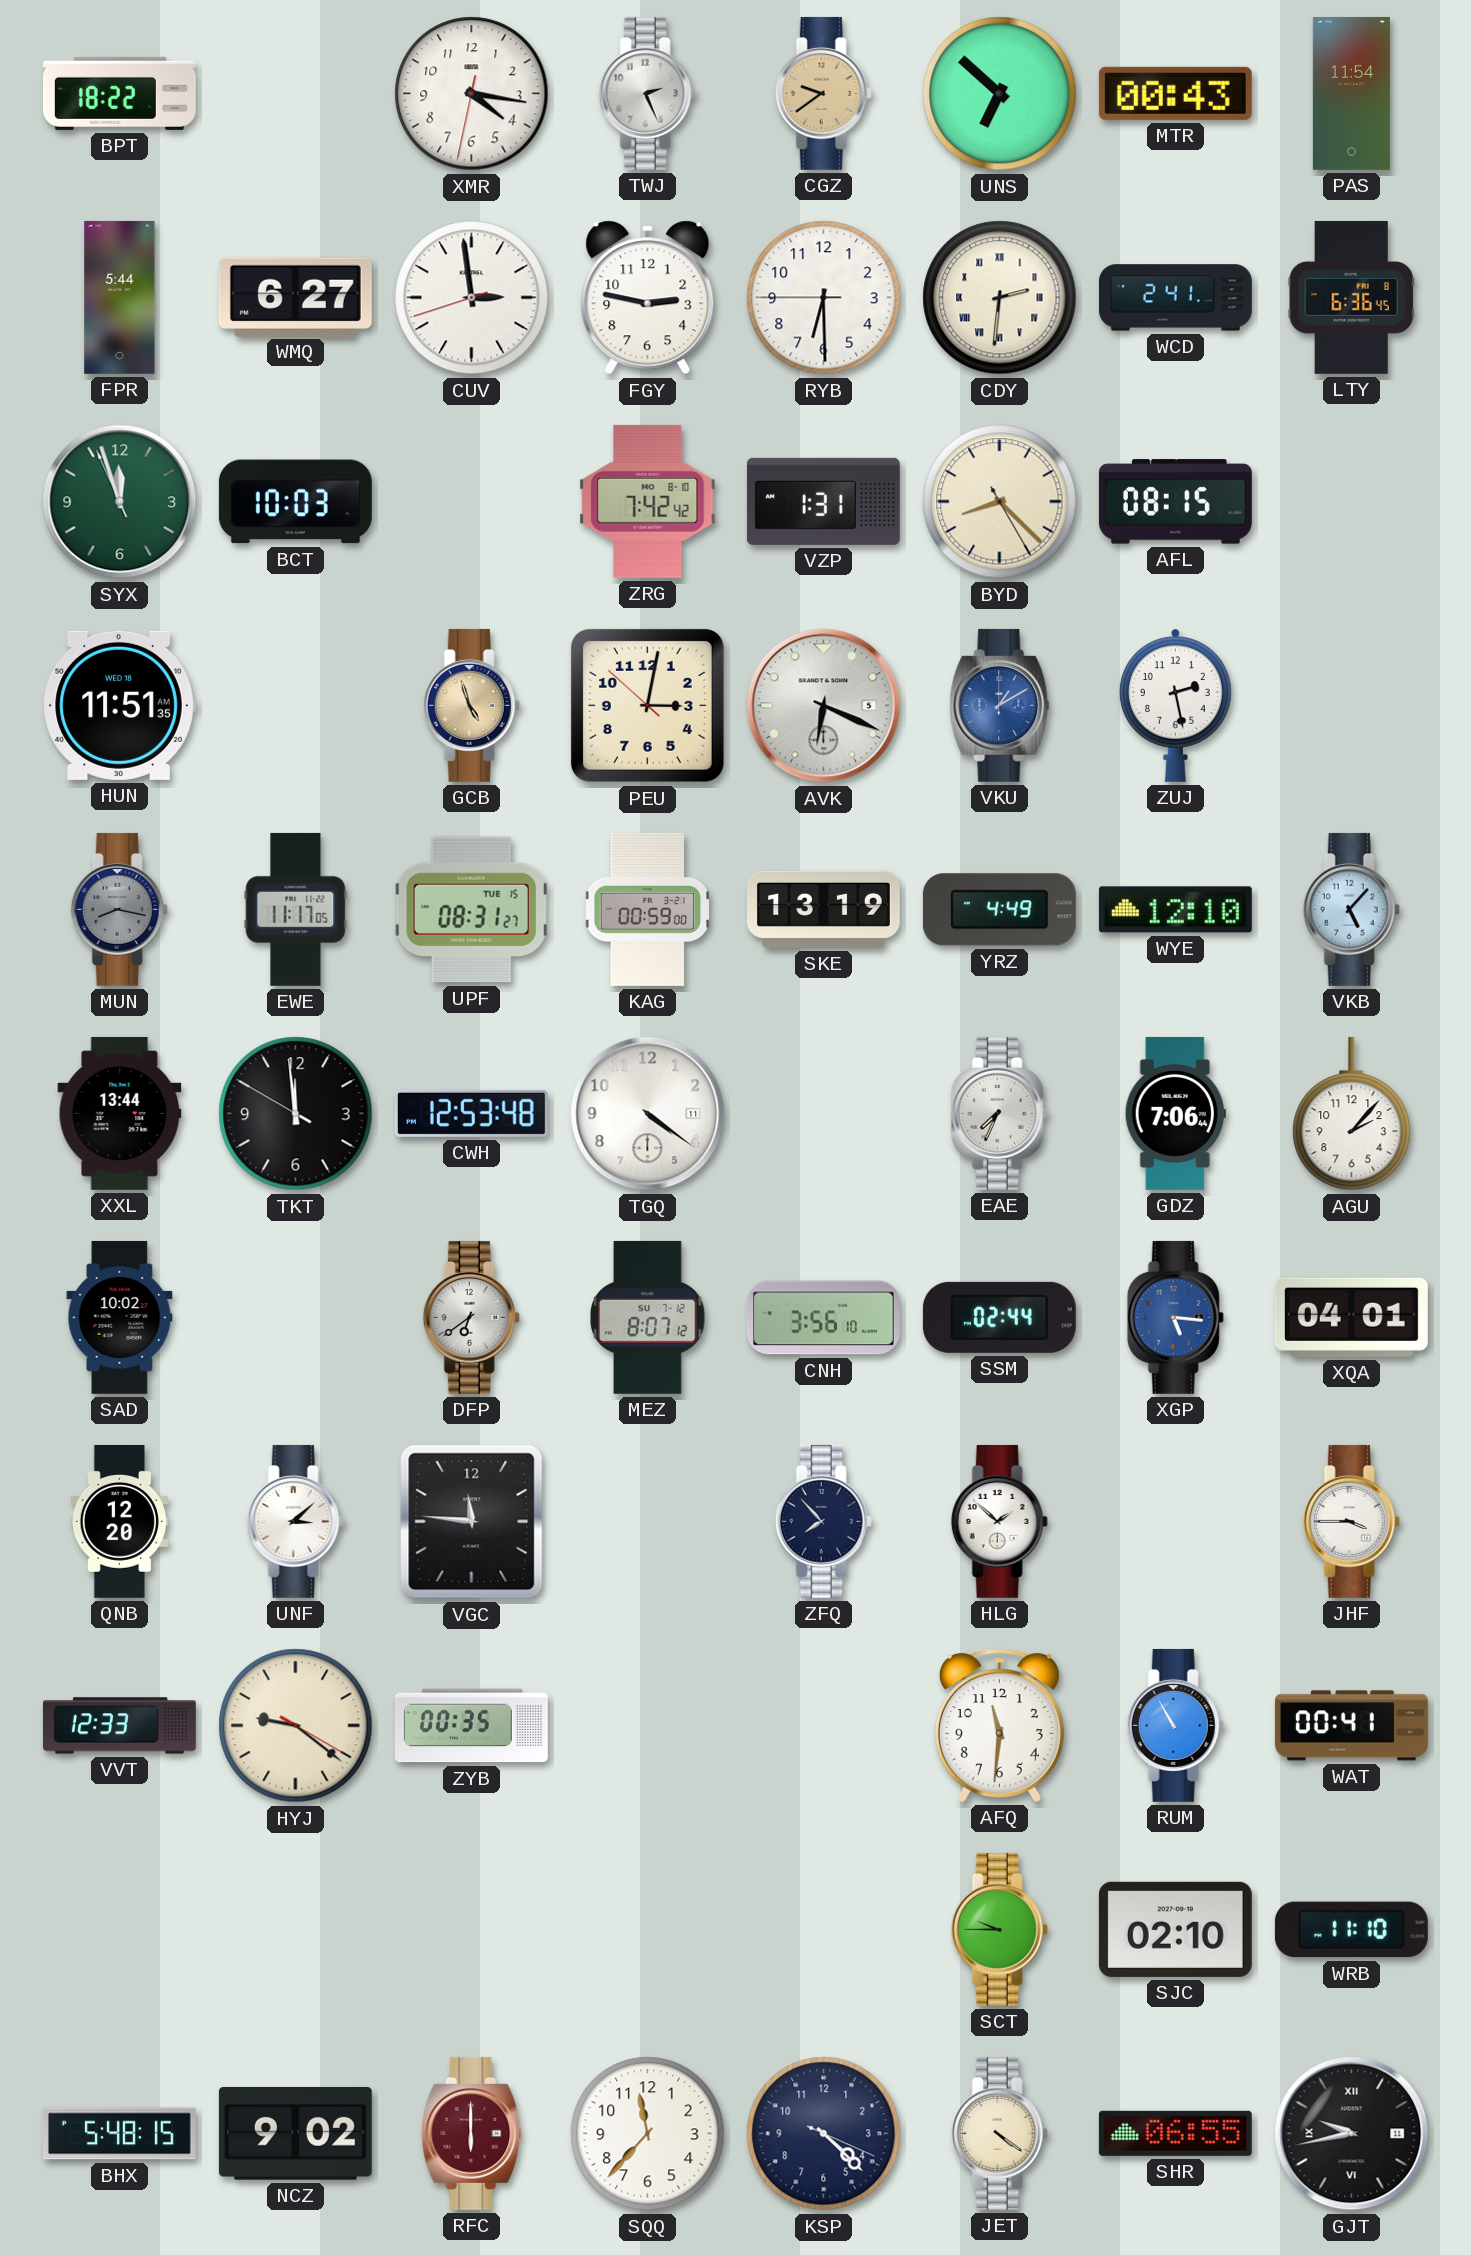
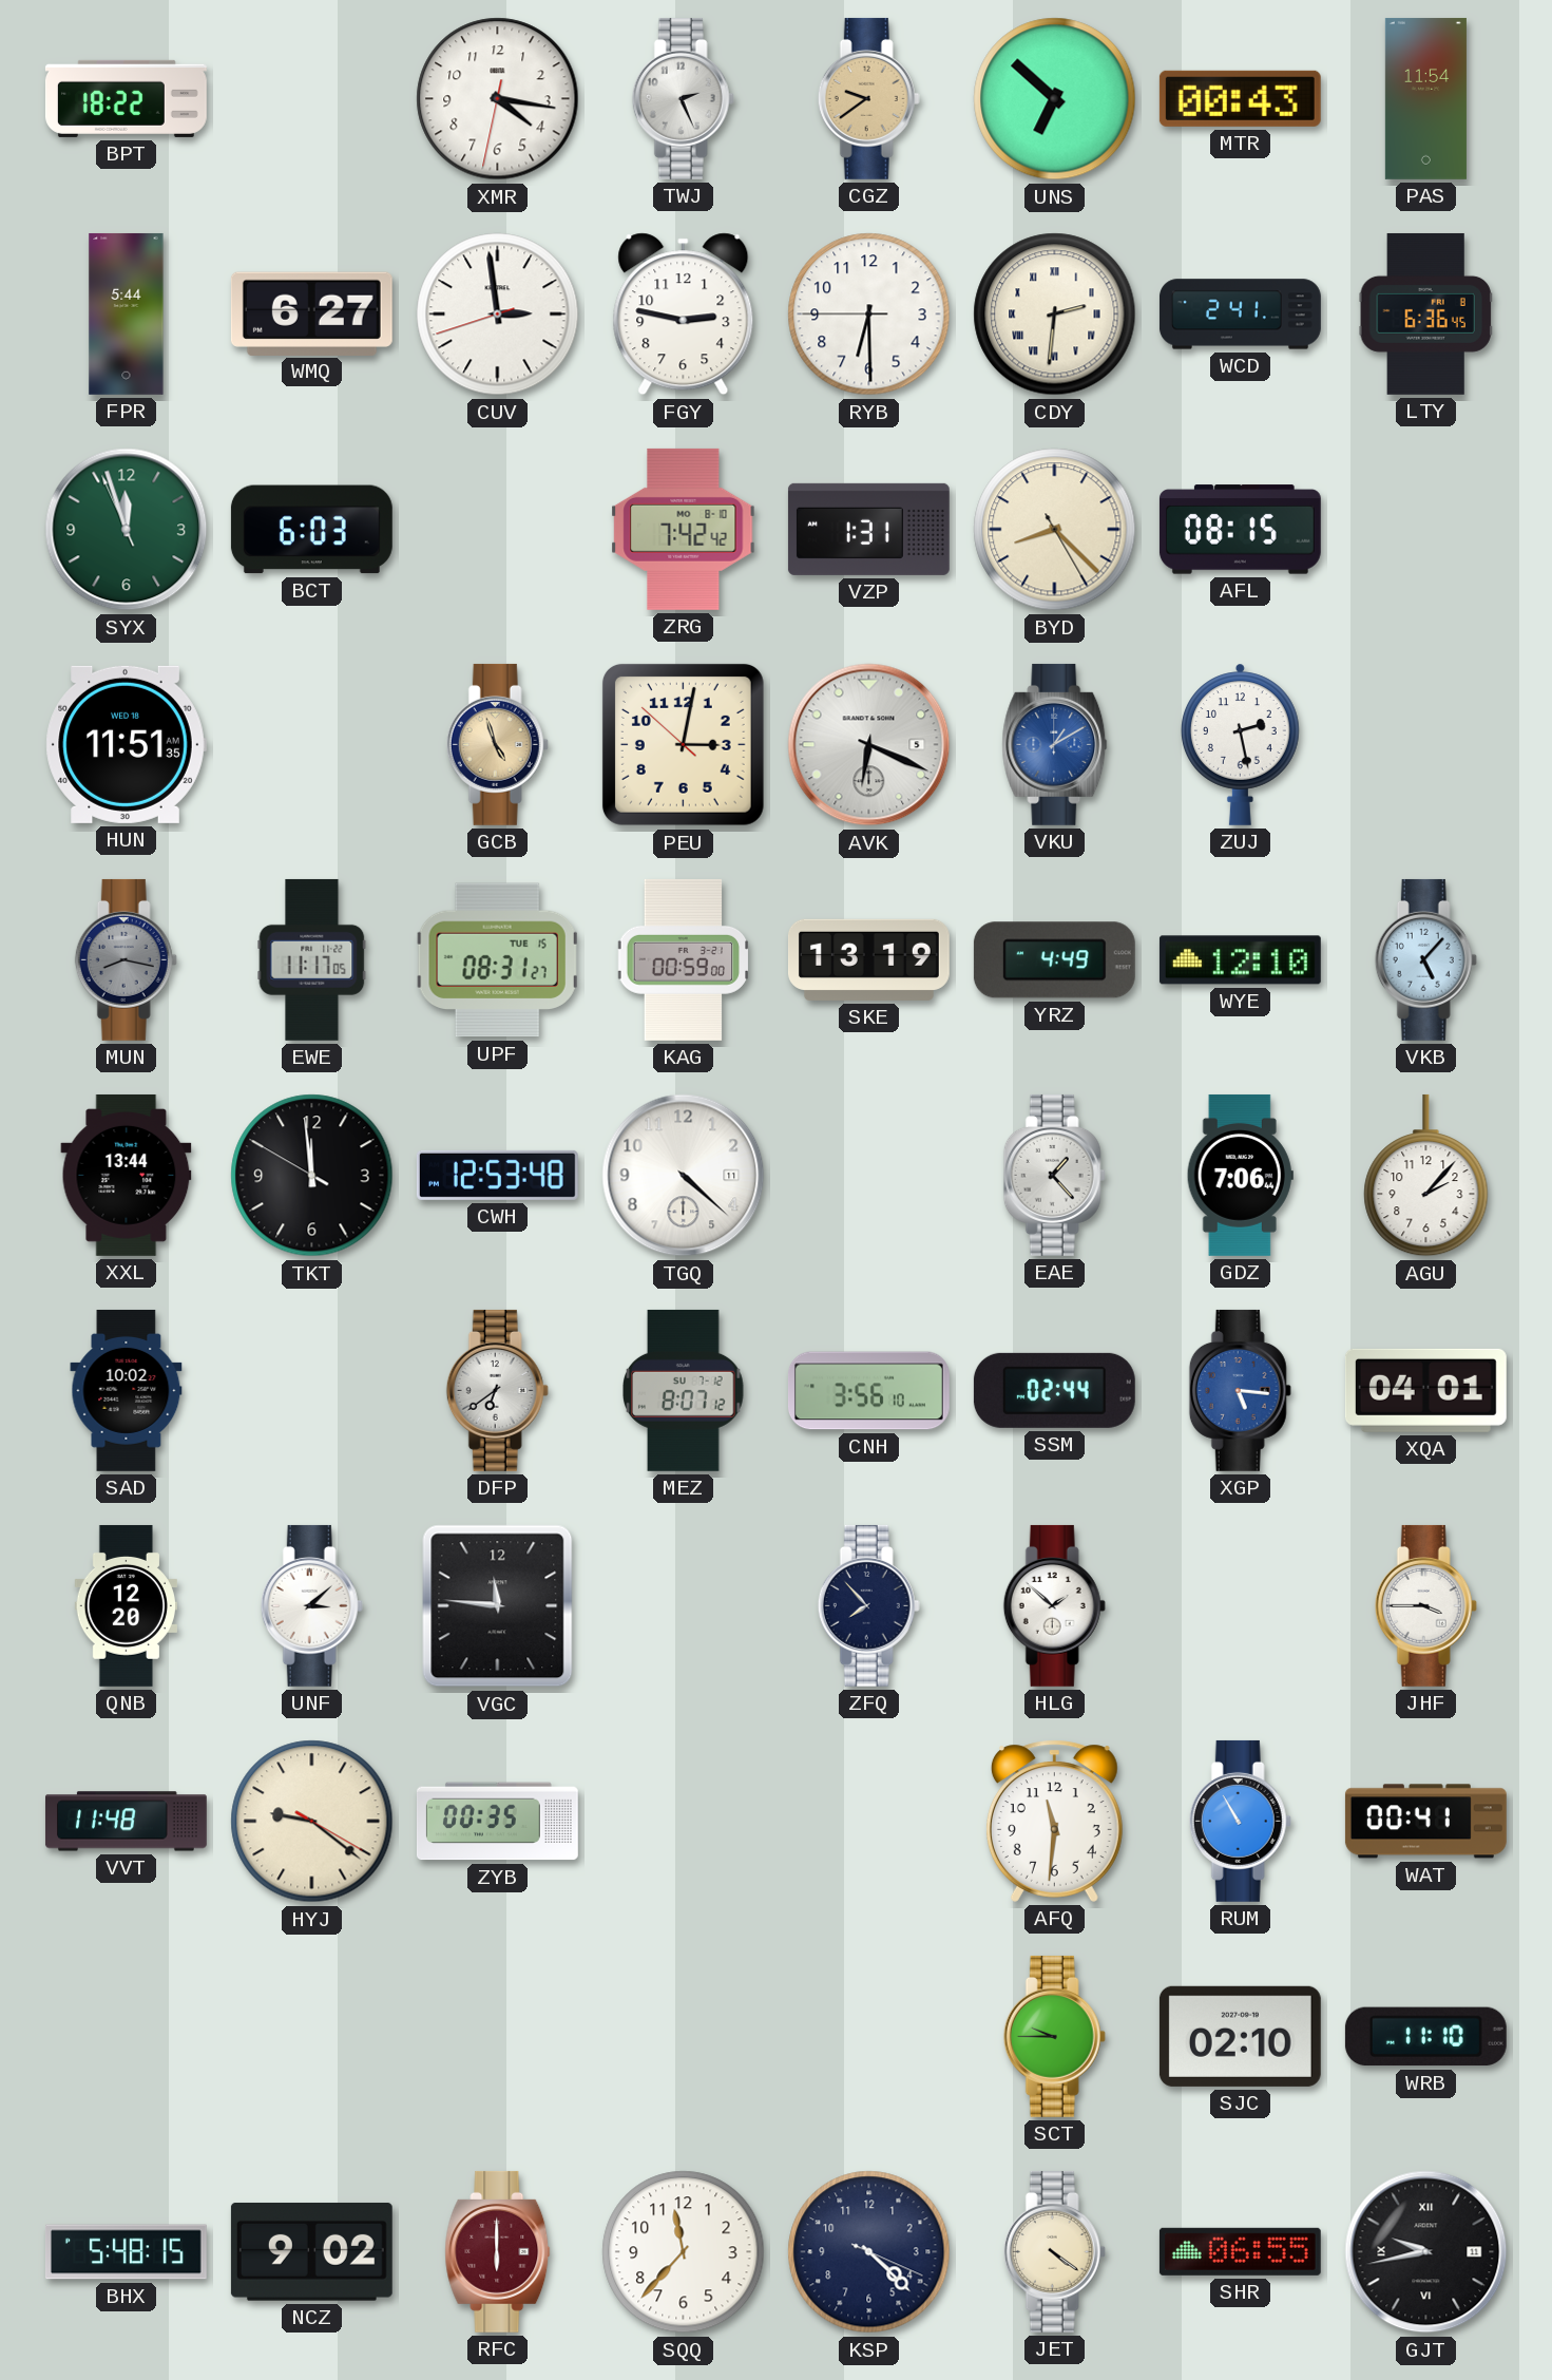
BCT: 10:03 -> 6:03 (311, 530)
TGQ: 4:21 -> 4:22 (684, 1176)
EAE: 7:34 -> 1:23 (1054, 1175)
VVT: 12:33 -> 11:48 (126, 1822)
